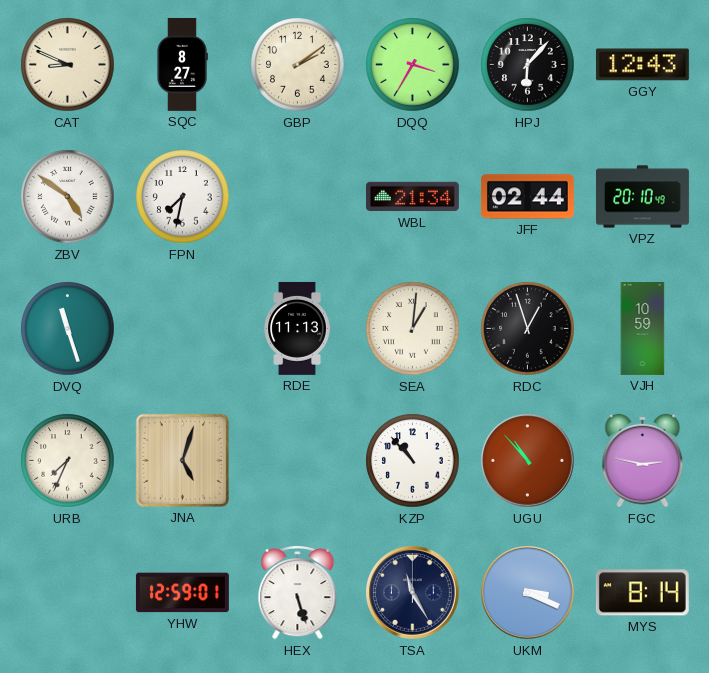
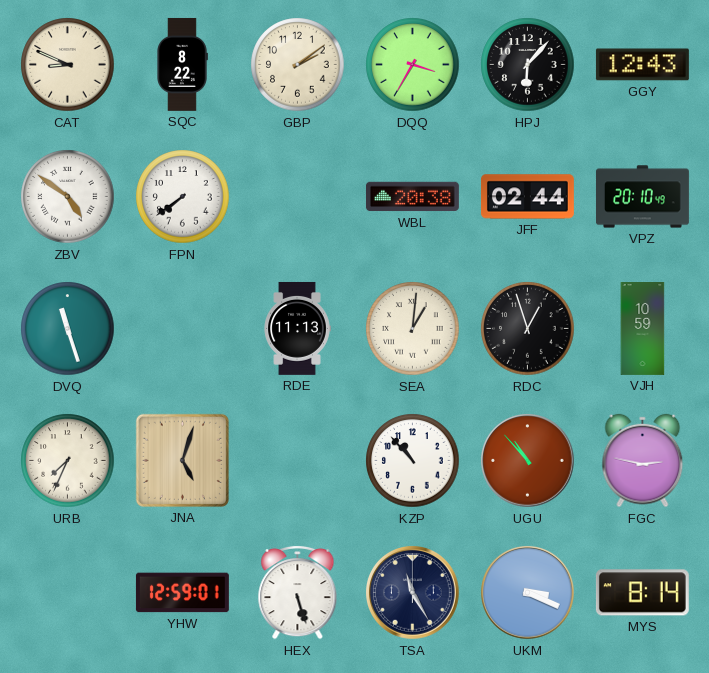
SQC: 8:27 -> 8:22 (182, 64)
FPN: 7:32 -> 7:39 (183, 197)
WBL: 21:34 -> 20:38 (412, 197)
